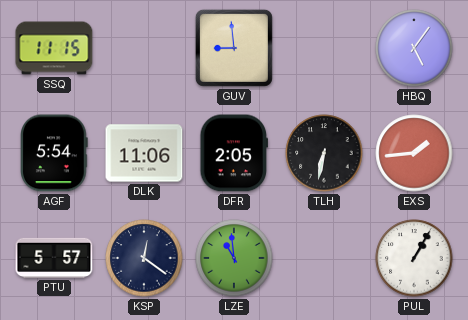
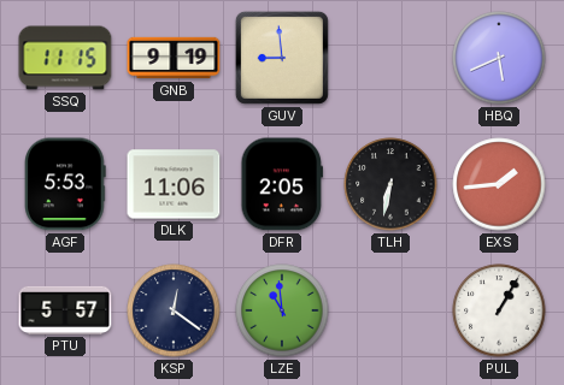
GNB: none -> 9:19 (174, 58)
HBQ: 5:06 -> 5:41 (499, 58)
AGF: 5:54 -> 5:53 (66, 184)
